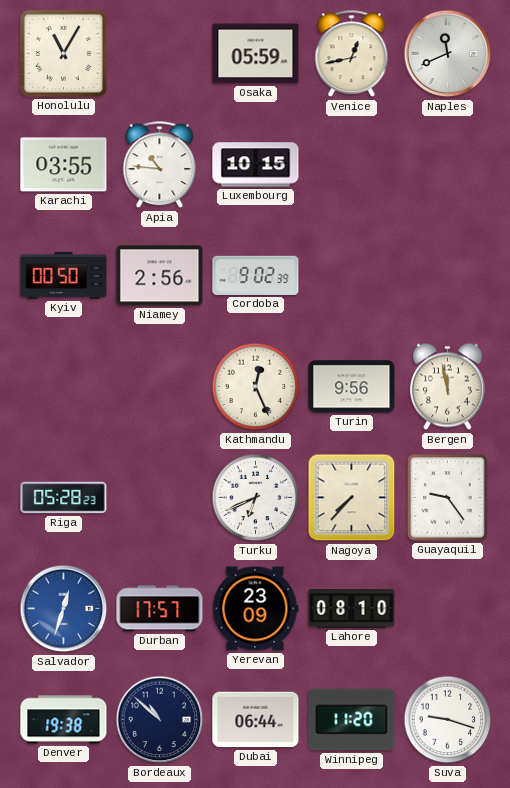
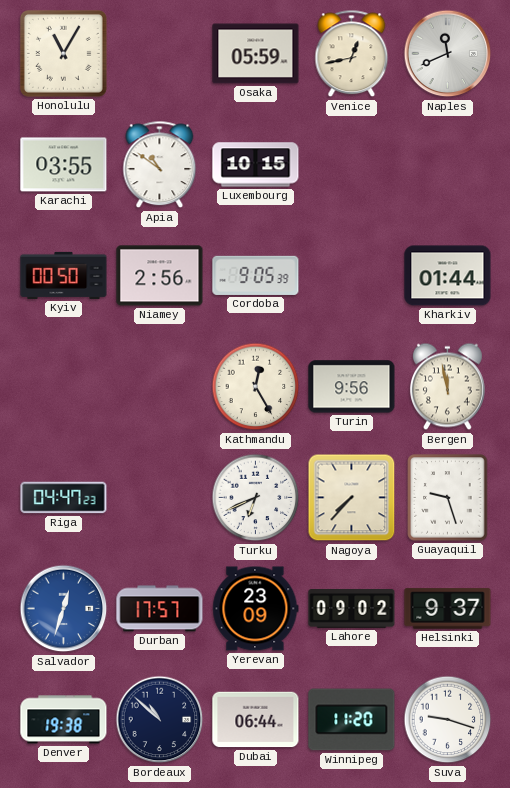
Apia: 10:46 -> 10:51 (160, 165)
Cordoba: 9:02 -> 9:05 (256, 275)
Kharkiv: none -> 01:44 (448, 276)
Kathmandu: 12:26 -> 12:25 (256, 387)
Riga: 05:28 -> 04:47 (64, 498)
Guayaquil: 9:24 -> 9:27 (448, 498)
Lahore: 08:10 -> 09:02 (352, 609)
Helsinki: none -> 9:37 (448, 609)
